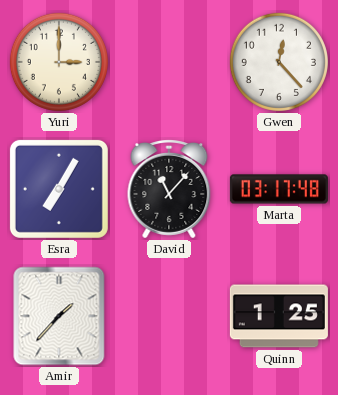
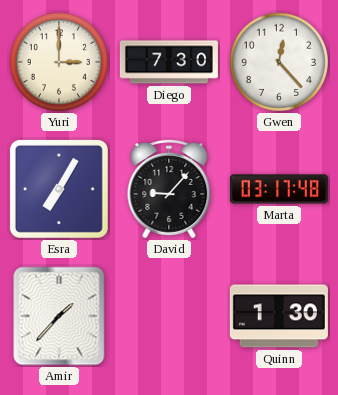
Diego: none -> 7:30 (169, 62)
David: 11:07 -> 9:07 (169, 190)
Quinn: 1:25 -> 1:30 (279, 316)
